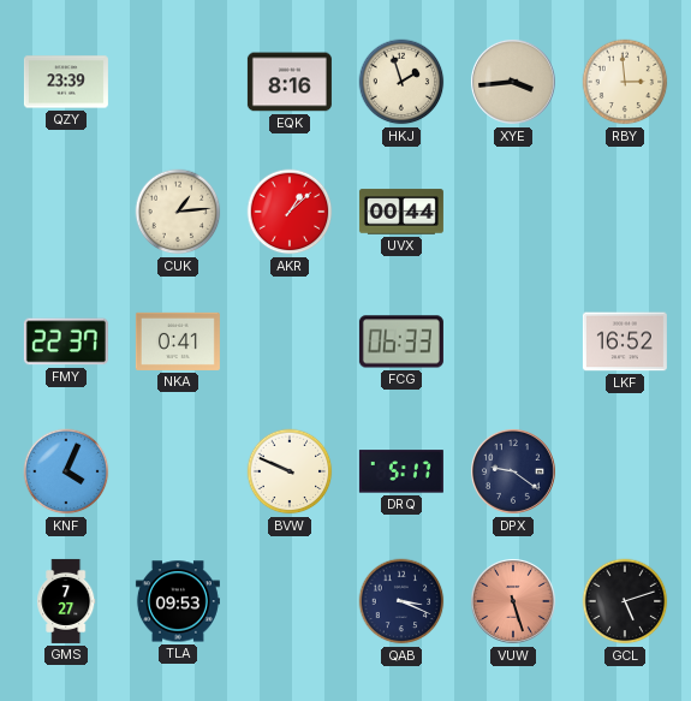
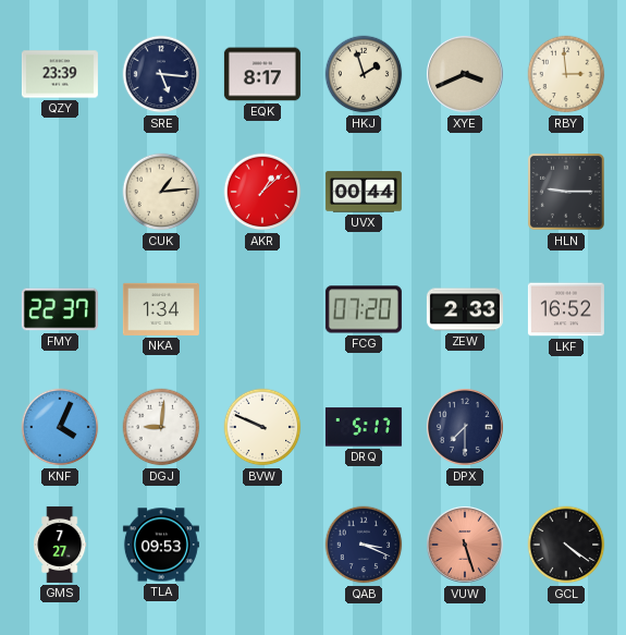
SRE: none -> 5:16 (161, 74)
EQK: 8:16 -> 8:17 (262, 74)
XYE: 3:44 -> 3:41 (465, 74)
HLN: none -> 9:15 (566, 192)
NKA: 0:41 -> 1:34 (161, 309)
FCG: 06:33 -> 07:20 (364, 309)
ZEW: none -> 2:33 (465, 309)
DGJ: none -> 9:01 (161, 427)
DPX: 9:21 -> 7:30 (465, 427)
GCL: 5:12 -> 4:21 (566, 545)
